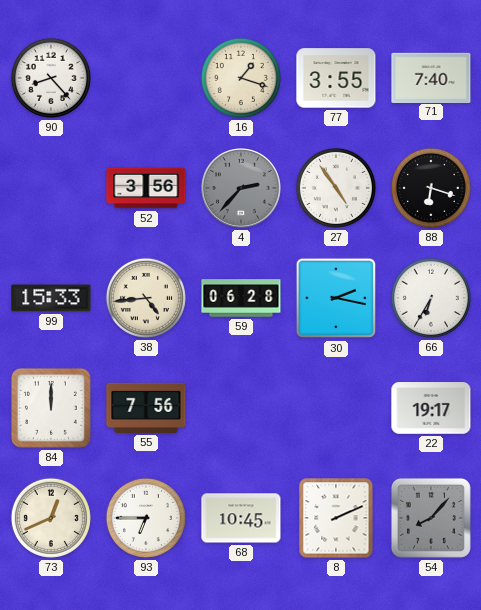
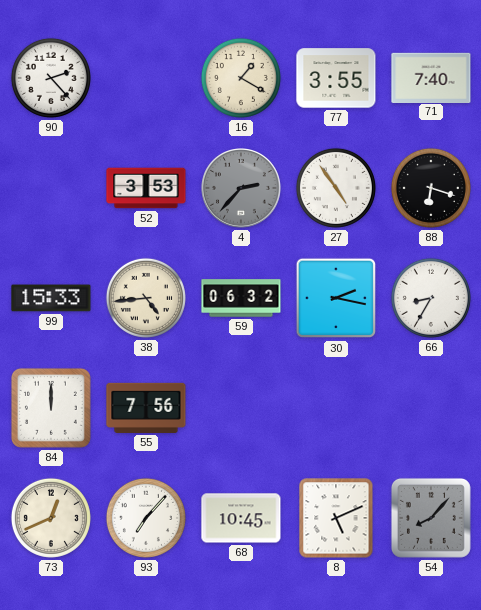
90: 8:23 -> 2:23 (51, 78)
16: 1:18 -> 1:20 (241, 78)
52: 3:56 -> 3:53 (146, 188)
59: 06:28 -> 06:32 (241, 298)
66: 6:35 -> 8:35 (431, 298)
22: 19:17 -> none (431, 408)
93: 6:45 -> 7:07 (146, 518)
8: 2:11 -> 5:11 (336, 518)
